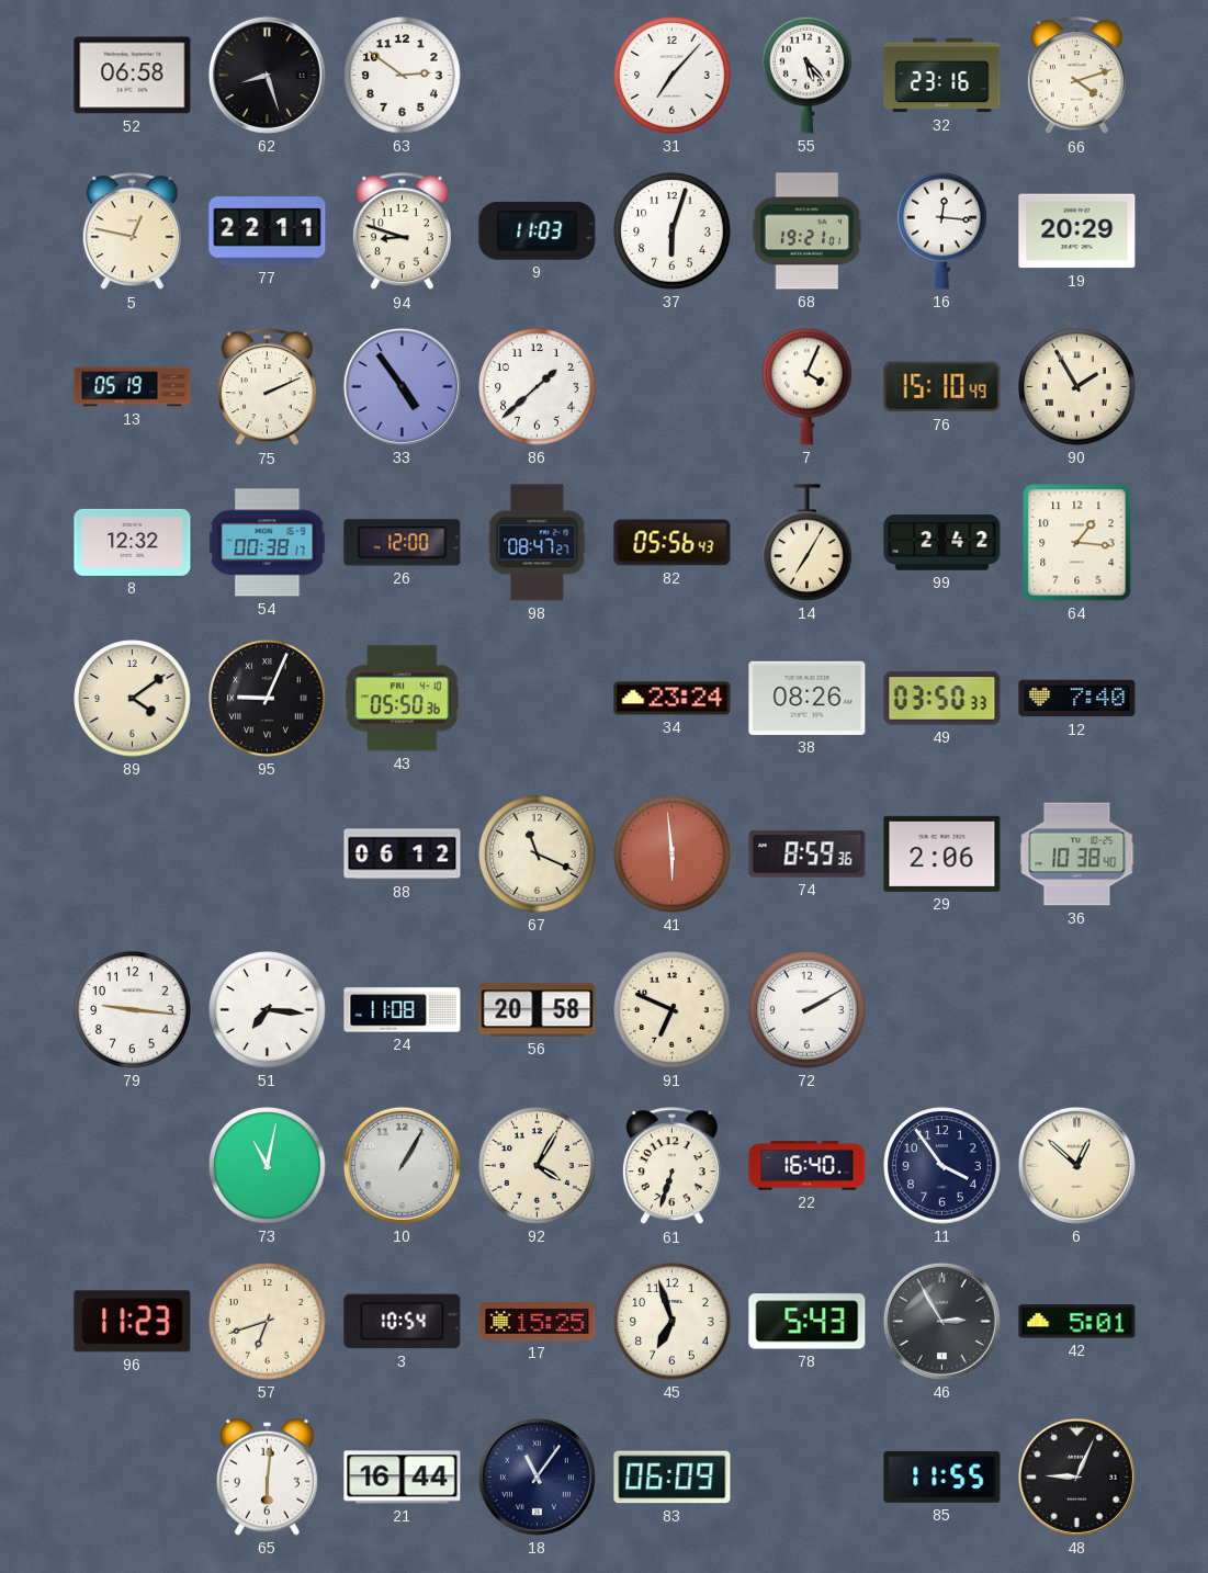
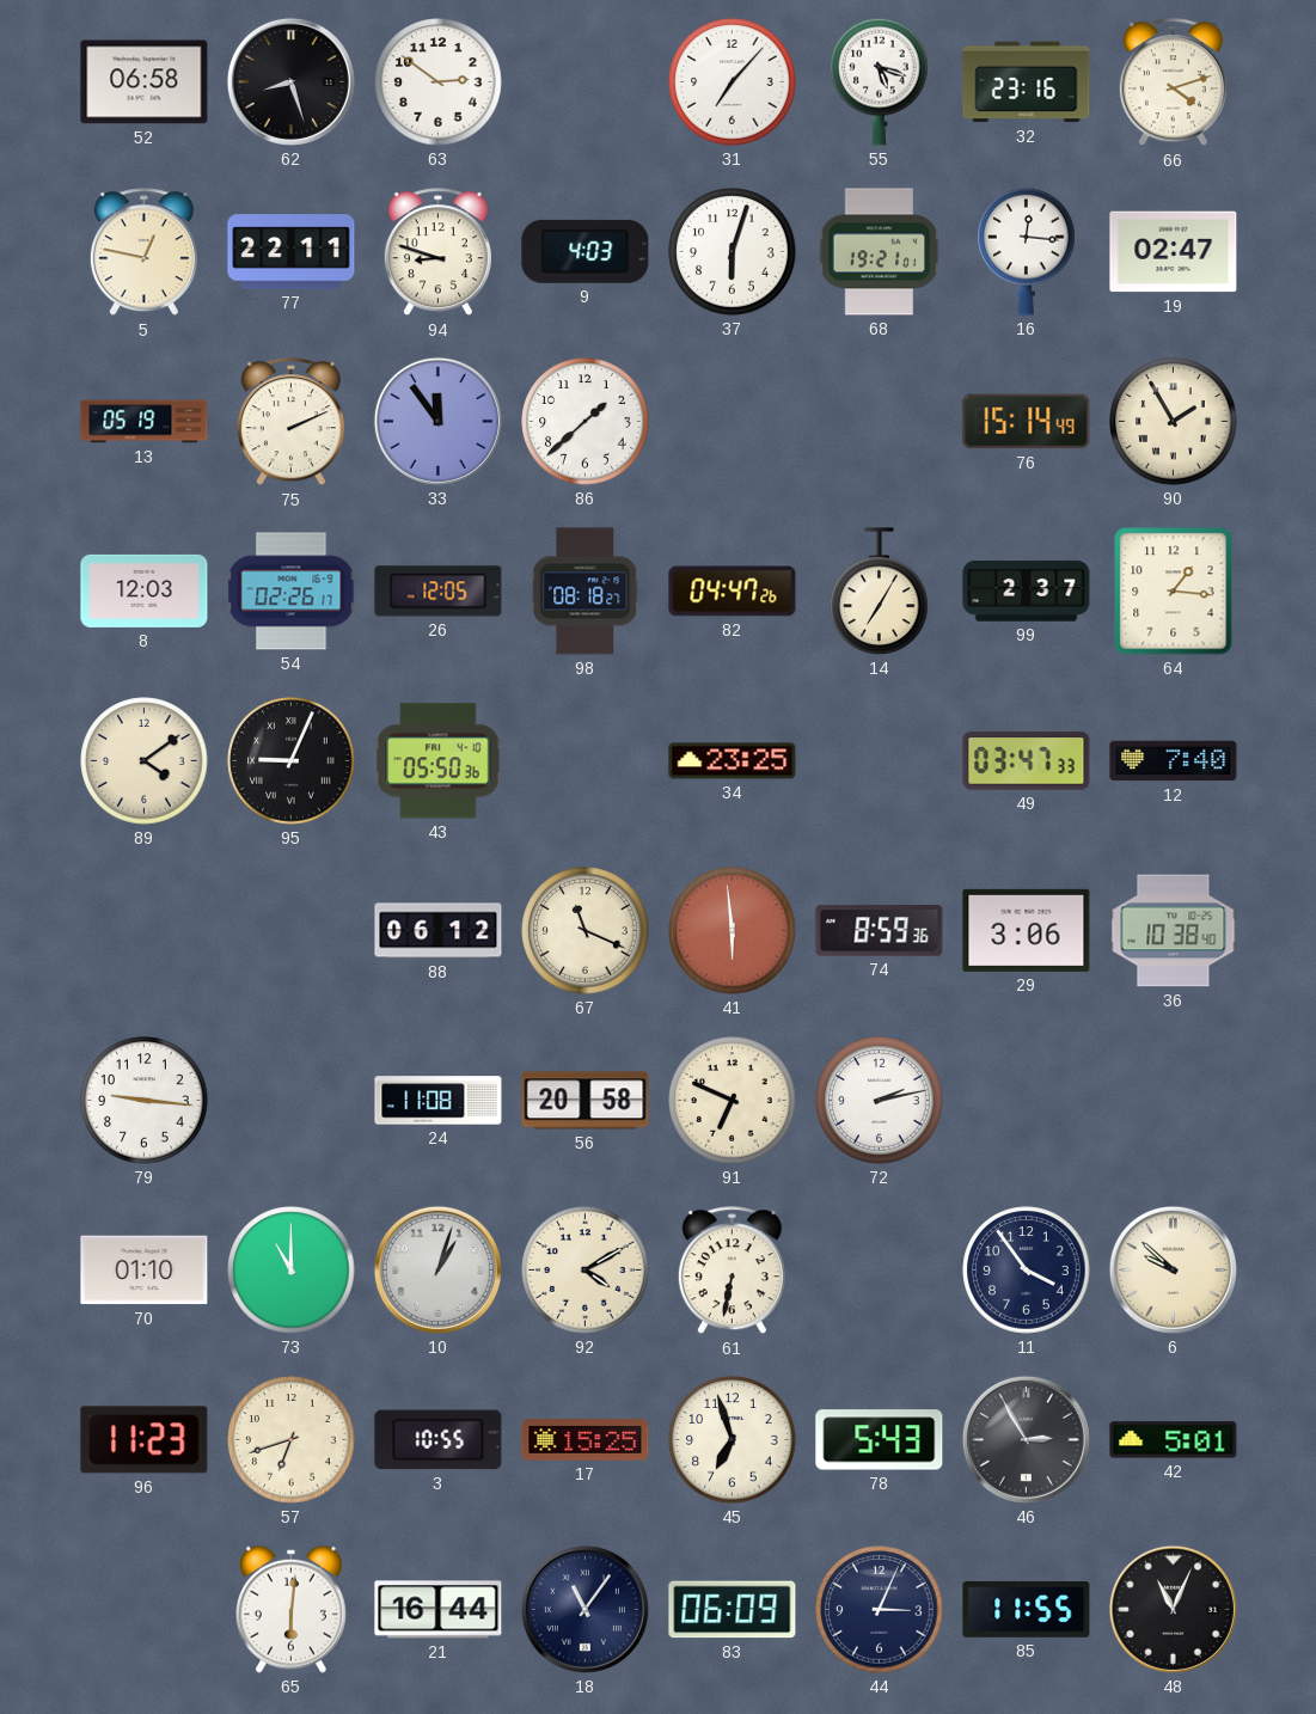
55: 5:23 -> 5:18 (880, 81)
9: 11:03 -> 4:03 (586, 251)
19: 20:29 -> 02:47 (1174, 252)
33: 4:54 -> 11:54 (437, 421)
7: 4:04 -> none (808, 386)
76: 15:10 -> 15:14 (1027, 422)
8: 12:32 -> 12:03 (145, 590)
54: 00:38 -> 02:26 (292, 592)
26: 12:00 -> 12:05 (439, 592)
98: 08:47 -> 08:18 (586, 592)
82: 05:56 -> 04:47 (733, 592)
99: 2:42 -> 2:37 (1027, 592)
34: 23:24 -> 23:25 (733, 761)
38: 08:26 -> none (808, 698)
49: 03:50 -> 03:47 (1027, 761)
29: 2:06 -> 3:06 (1027, 930)
51: 7:16 -> none (268, 1010)
72: 2:10 -> 2:13 (880, 1101)
70: none -> 01:10 (145, 1271)
73: 11:02 -> 11:00 (292, 1271)
10: 1:05 -> 1:03 (437, 1269)
92: 4:05 -> 4:10 (586, 1271)
61: 6:33 -> 6:32 (732, 1271)
22: 16:40 -> none (808, 1166)
6: 12:52 -> 9:52 (1173, 1269)
3: 10:54 -> 10:55 (439, 1440)
44: none -> 3:04 (880, 1610)
48: 9:04 -> 11:04 (1173, 1609)
